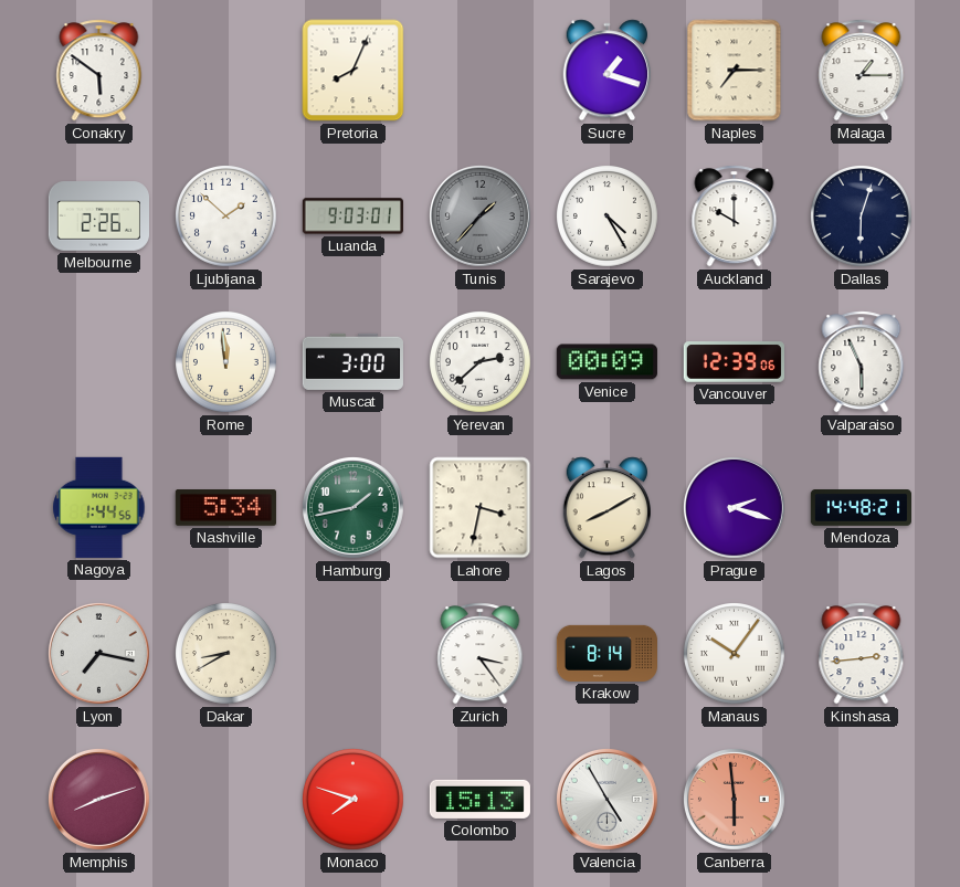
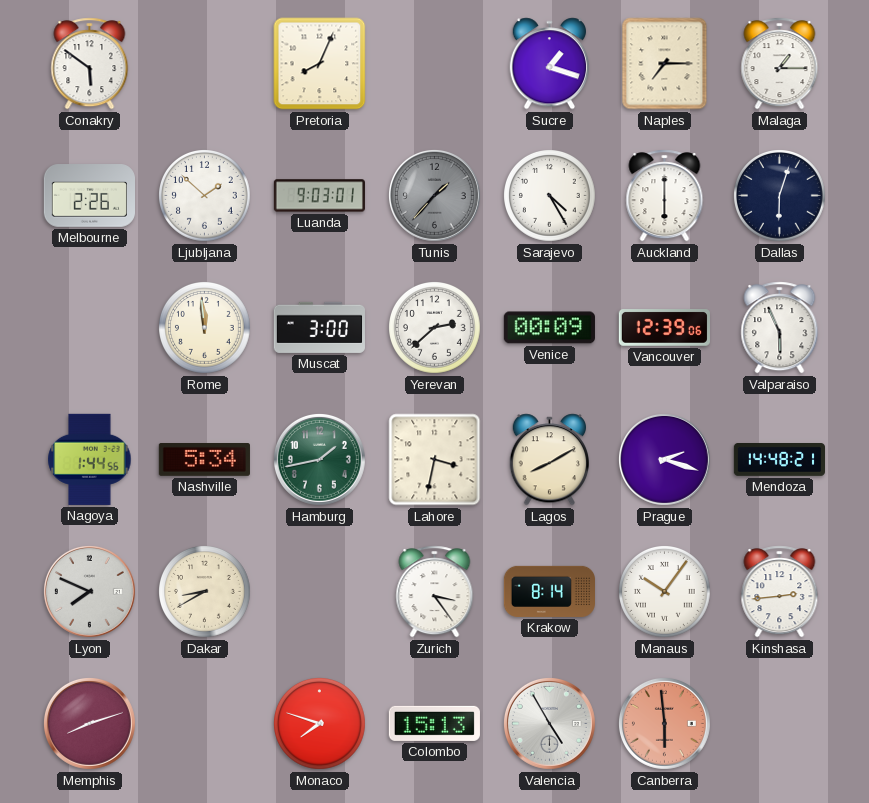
Auckland: 10:00 -> 6:00 (665, 196)
Lyon: 7:17 -> 7:49 (89, 591)
